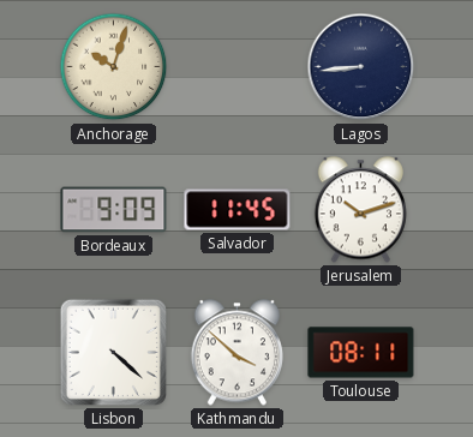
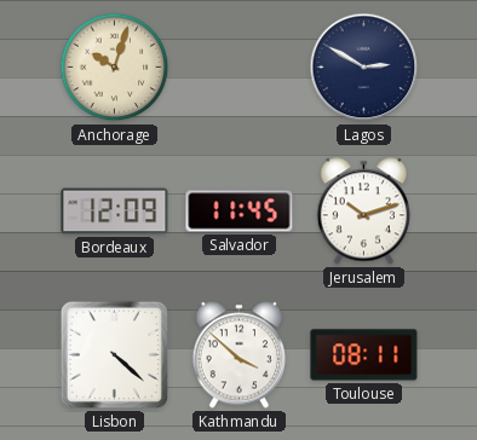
Lagos: 8:44 -> 2:50 (364, 68)
Bordeaux: 9:09 -> 12:09 (115, 212)
